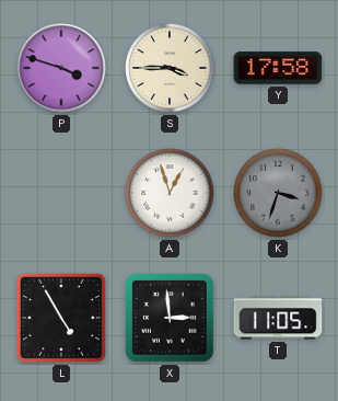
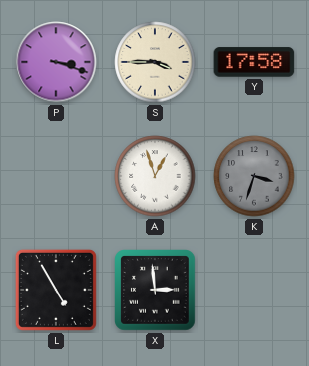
P: 3:48 -> 3:18 (56, 62)
T: 11:05 -> none (278, 318)
